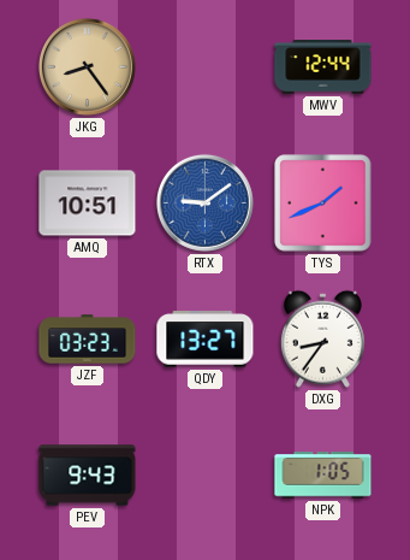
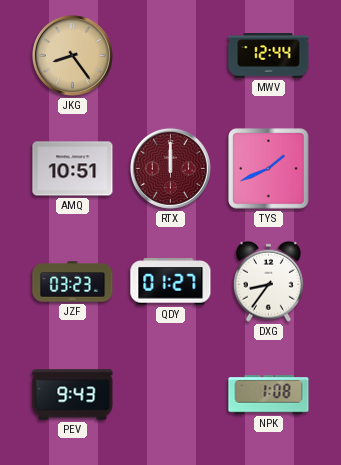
RTX: 9:09 -> 12:00 (170, 168)
RTX dial: blue -> burgundy (170, 168)
QDY: 13:27 -> 01:27 (171, 282)
NPK: 1:05 -> 1:08 (269, 395)
